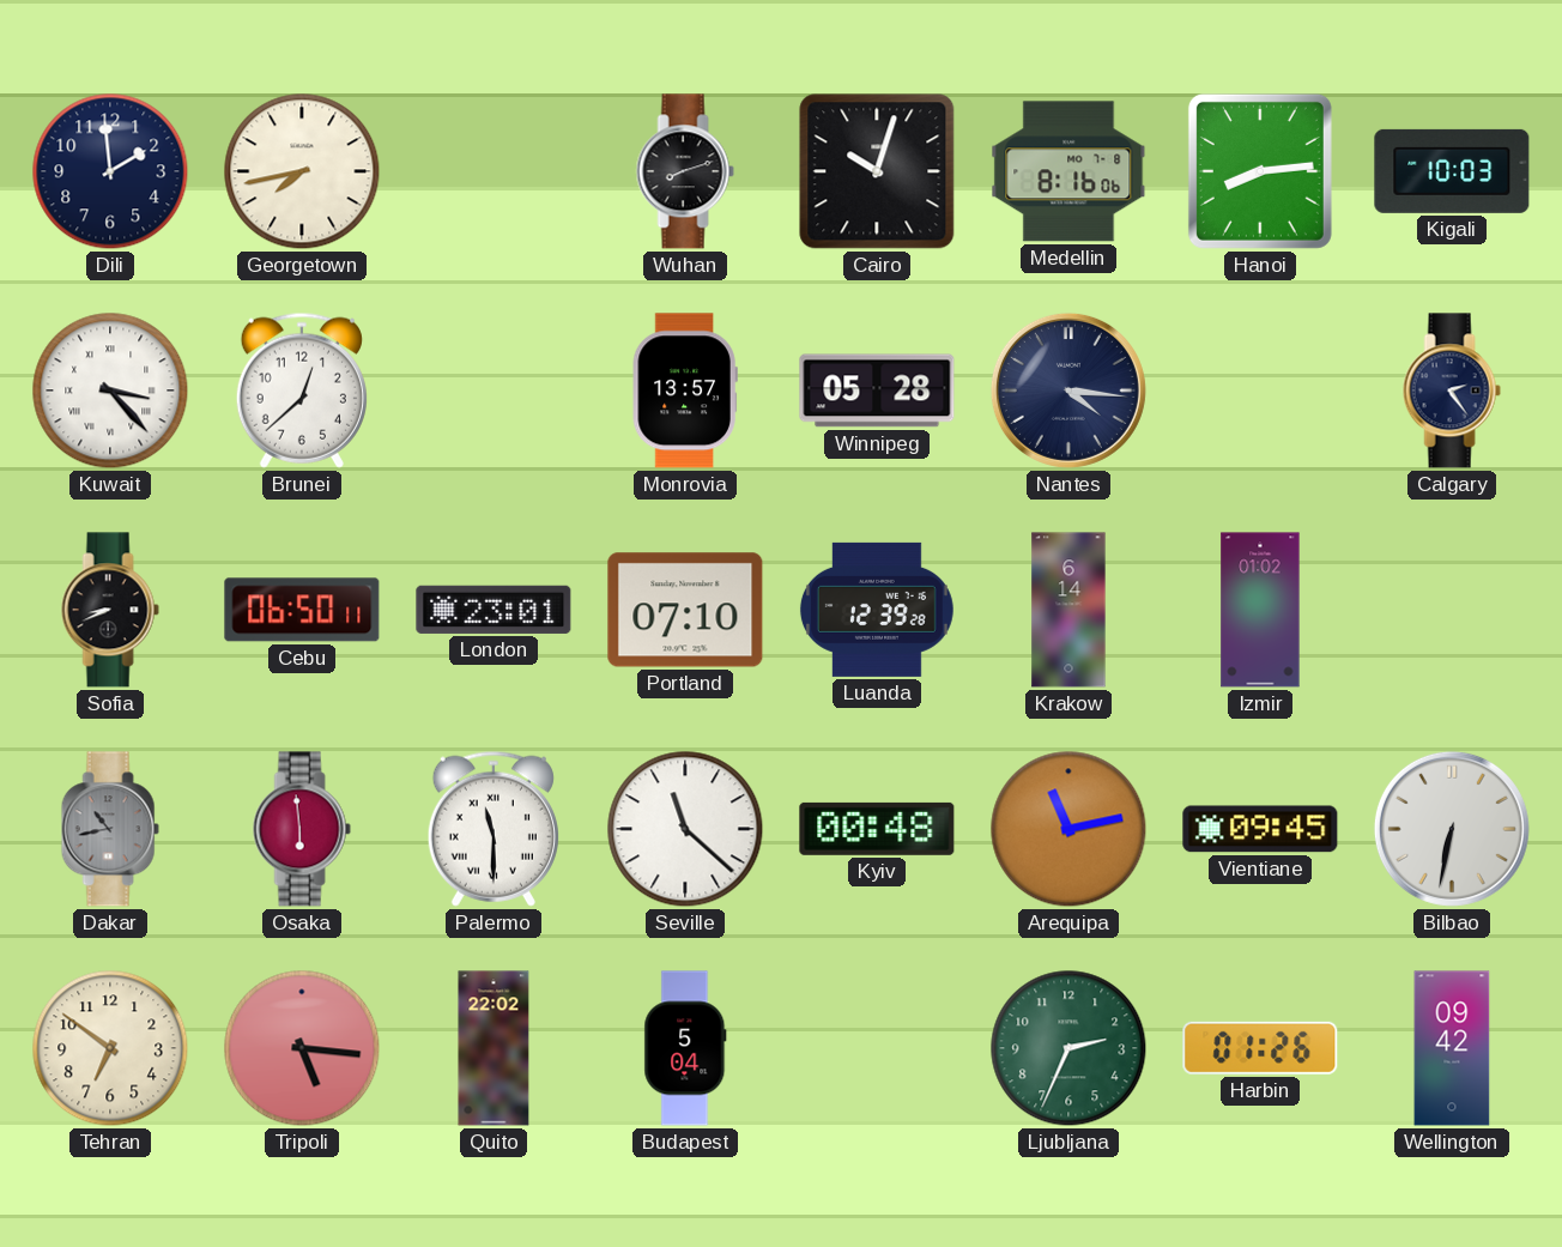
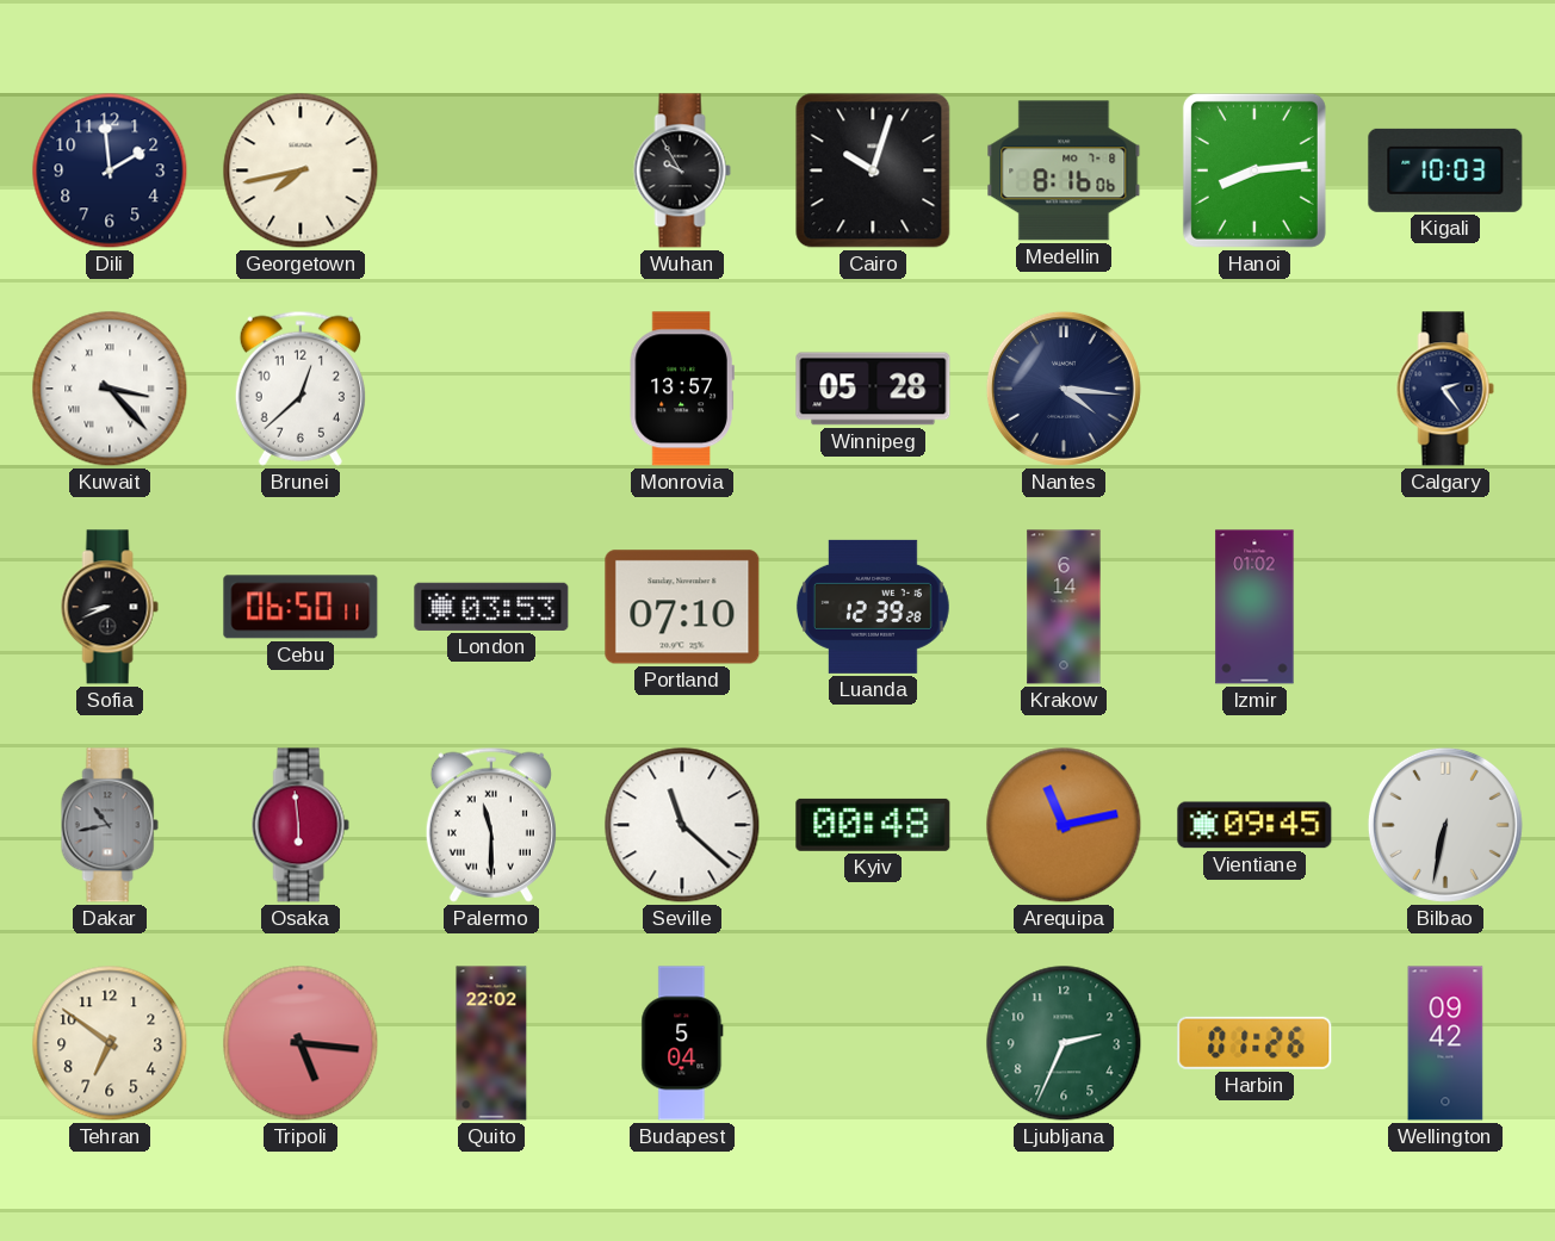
Wuhan: 8:12 -> 9:55 (682, 170)
London: 23:01 -> 03:53 (491, 607)
